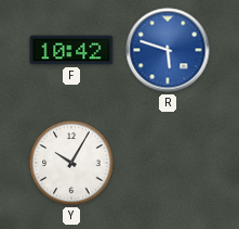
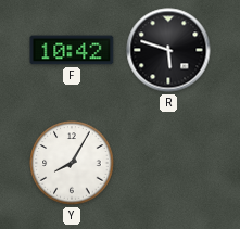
R dial: blue -> black (168, 50)
Y: 10:05 -> 8:05 (72, 163)
